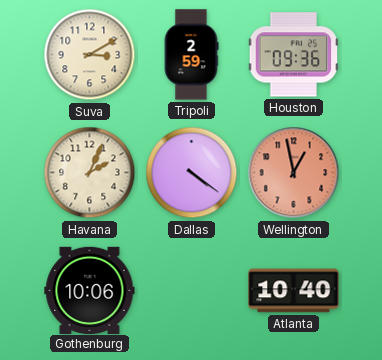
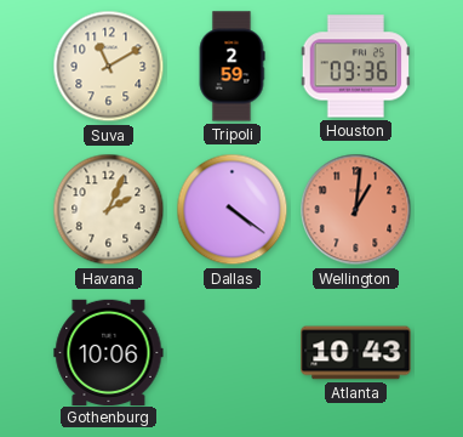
Suva: 3:10 -> 11:10 (109, 67)
Wellington: 12:58 -> 1:01 (356, 210)
Atlanta: 10:40 -> 10:43 (356, 353)
